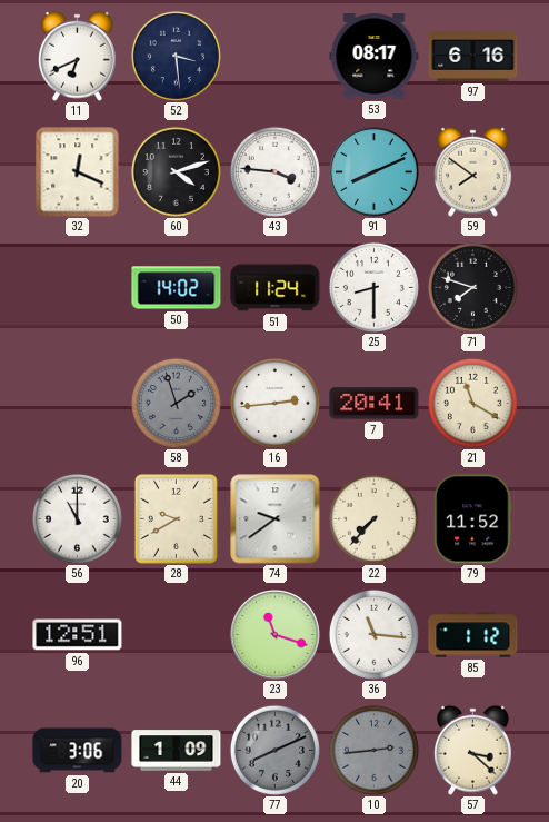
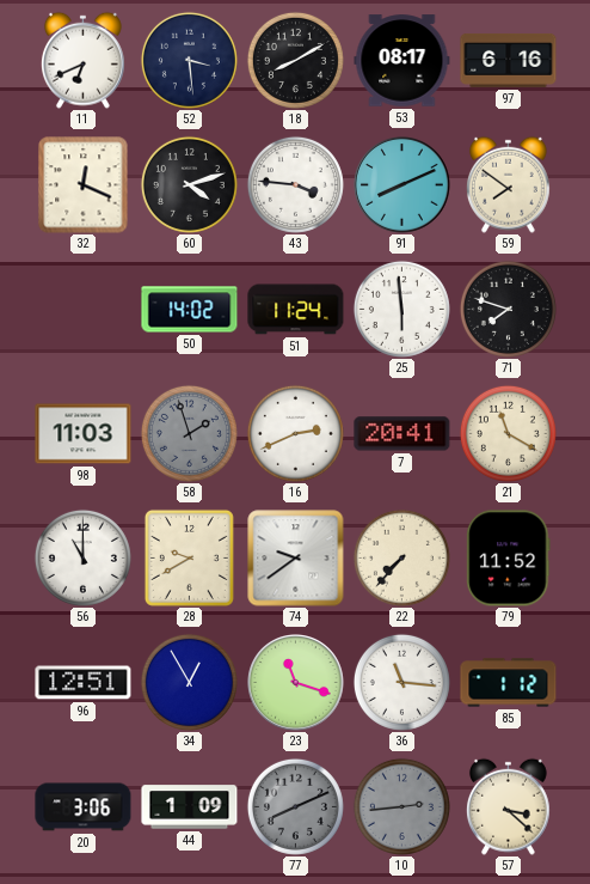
18: none -> 8:10 (295, 60)
25: 8:30 -> 5:59 (401, 309)
98: none -> 11:03 (84, 434)
16: 2:44 -> 2:41 (295, 433)
34: none -> 12:55 (189, 682)
